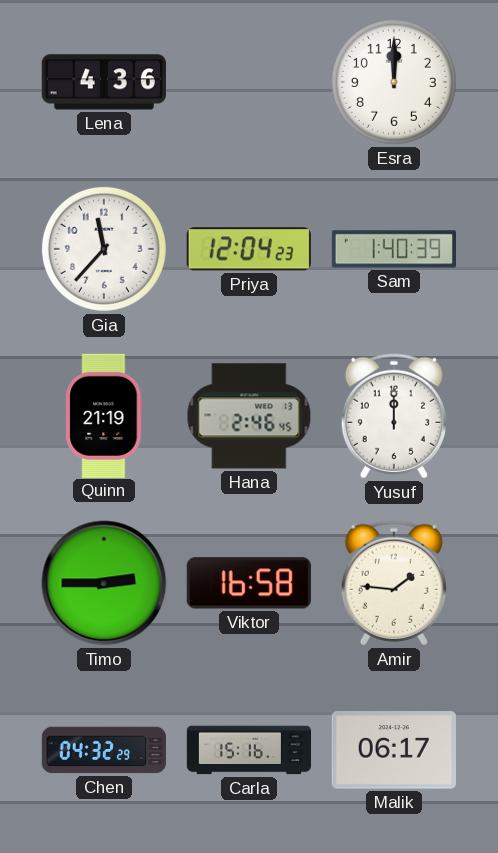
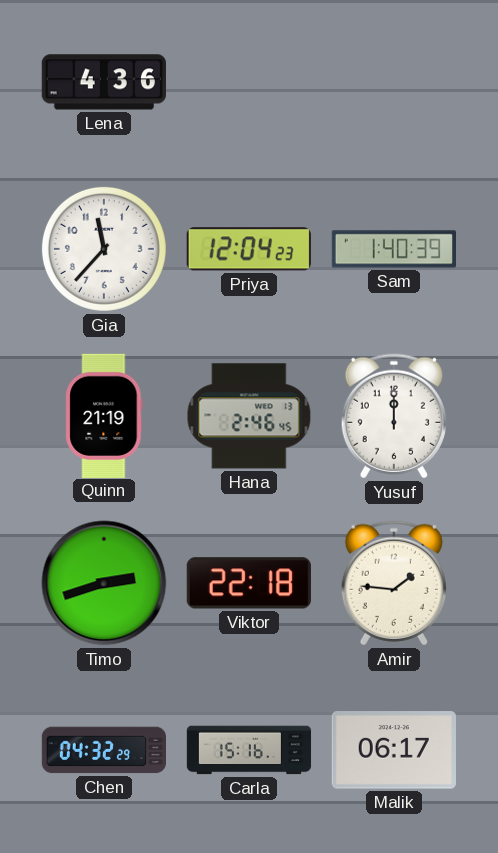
Esra: 12:00 -> none (394, 82)
Timo: 2:45 -> 2:42 (104, 583)
Viktor: 16:58 -> 22:18 (249, 583)
